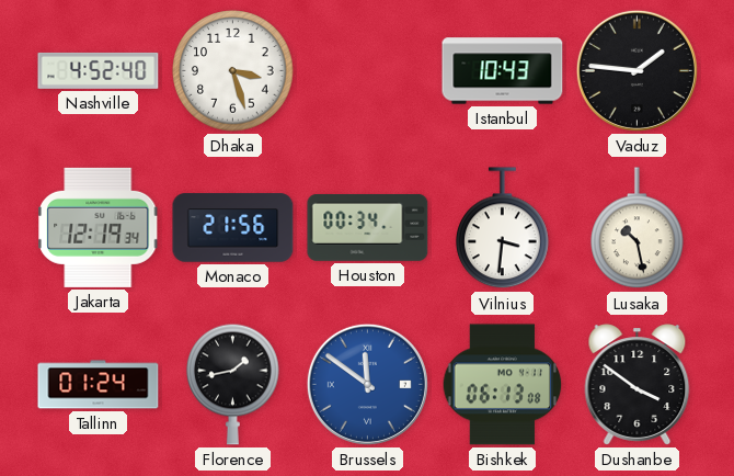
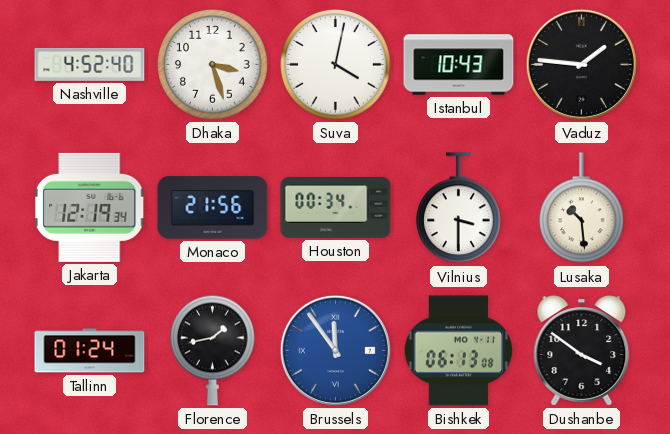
Suva: none -> 4:02 (336, 65)
Vilnius: 3:31 -> 3:30 (459, 208)
Lusaka: 10:28 -> 10:29 (582, 208)
Brussels: 11:51 -> 11:54 (335, 350)
